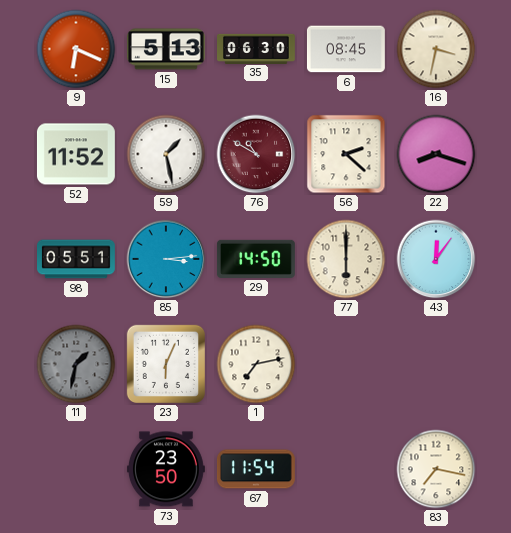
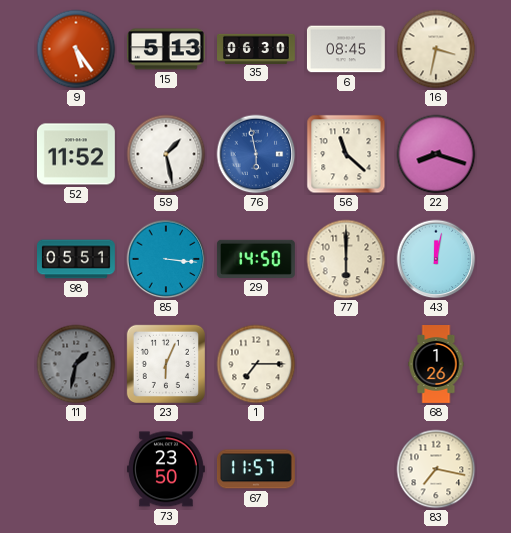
9: 6:19 -> 5:24 (76, 49)
76: 10:50 -> 5:58 (256, 154)
76 dial: burgundy -> blue (256, 154)
56: 2:22 -> 11:22 (346, 154)
85: 3:14 -> 3:16 (166, 259)
43: 12:06 -> 12:02 (436, 259)
1: 7:13 -> 7:15 (256, 364)
68: none -> 1:26 (436, 365)
67: 11:54 -> 11:57 (256, 469)
